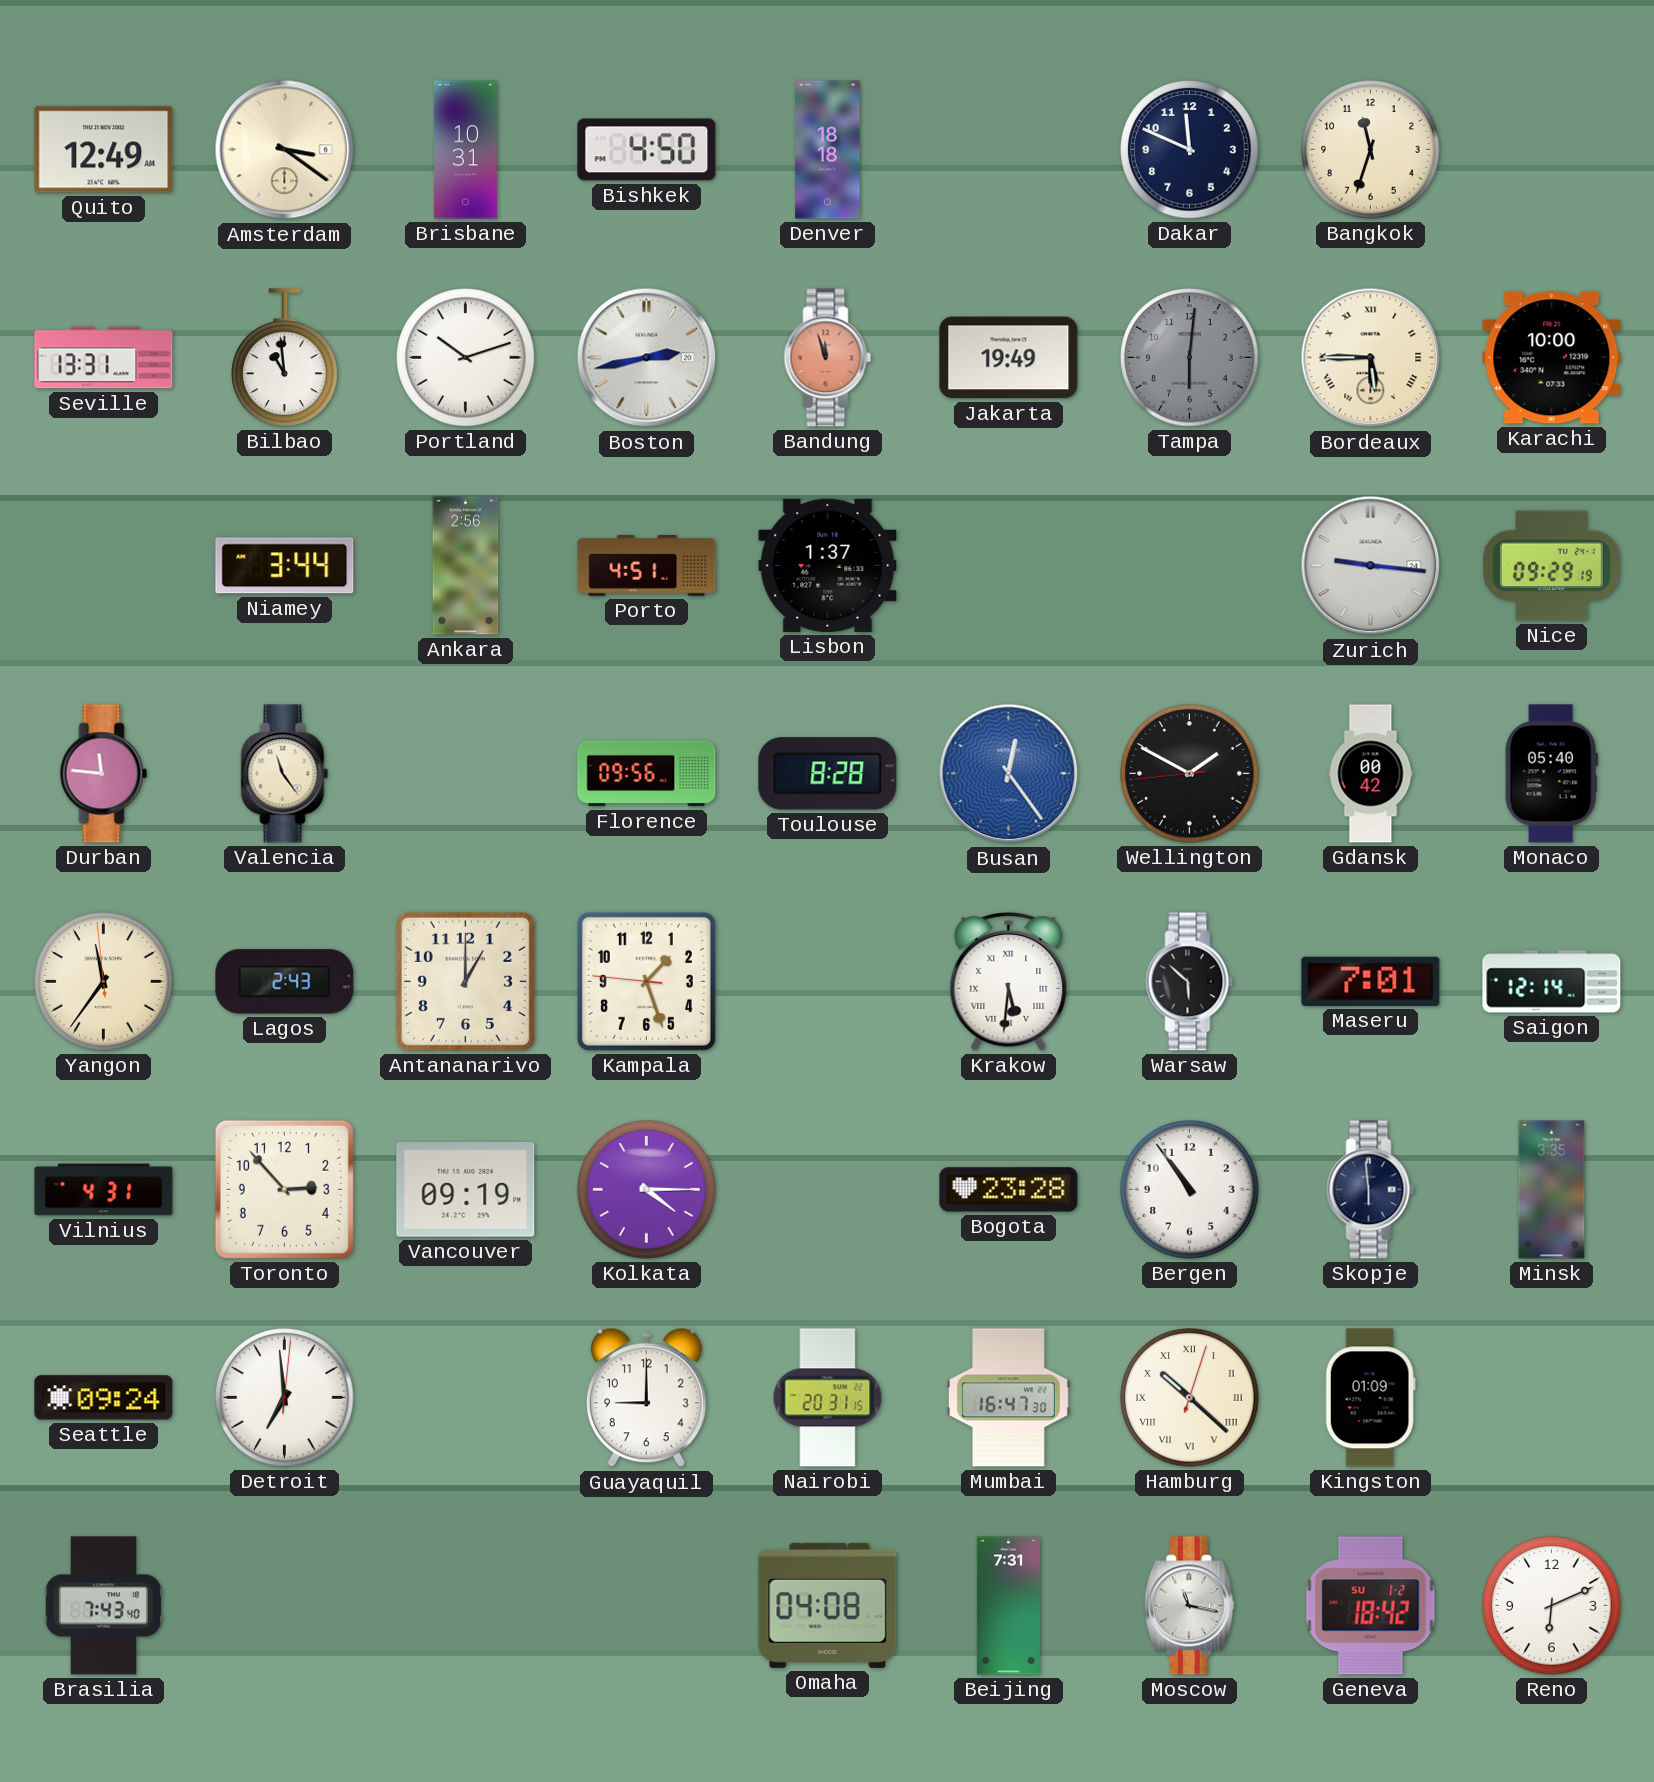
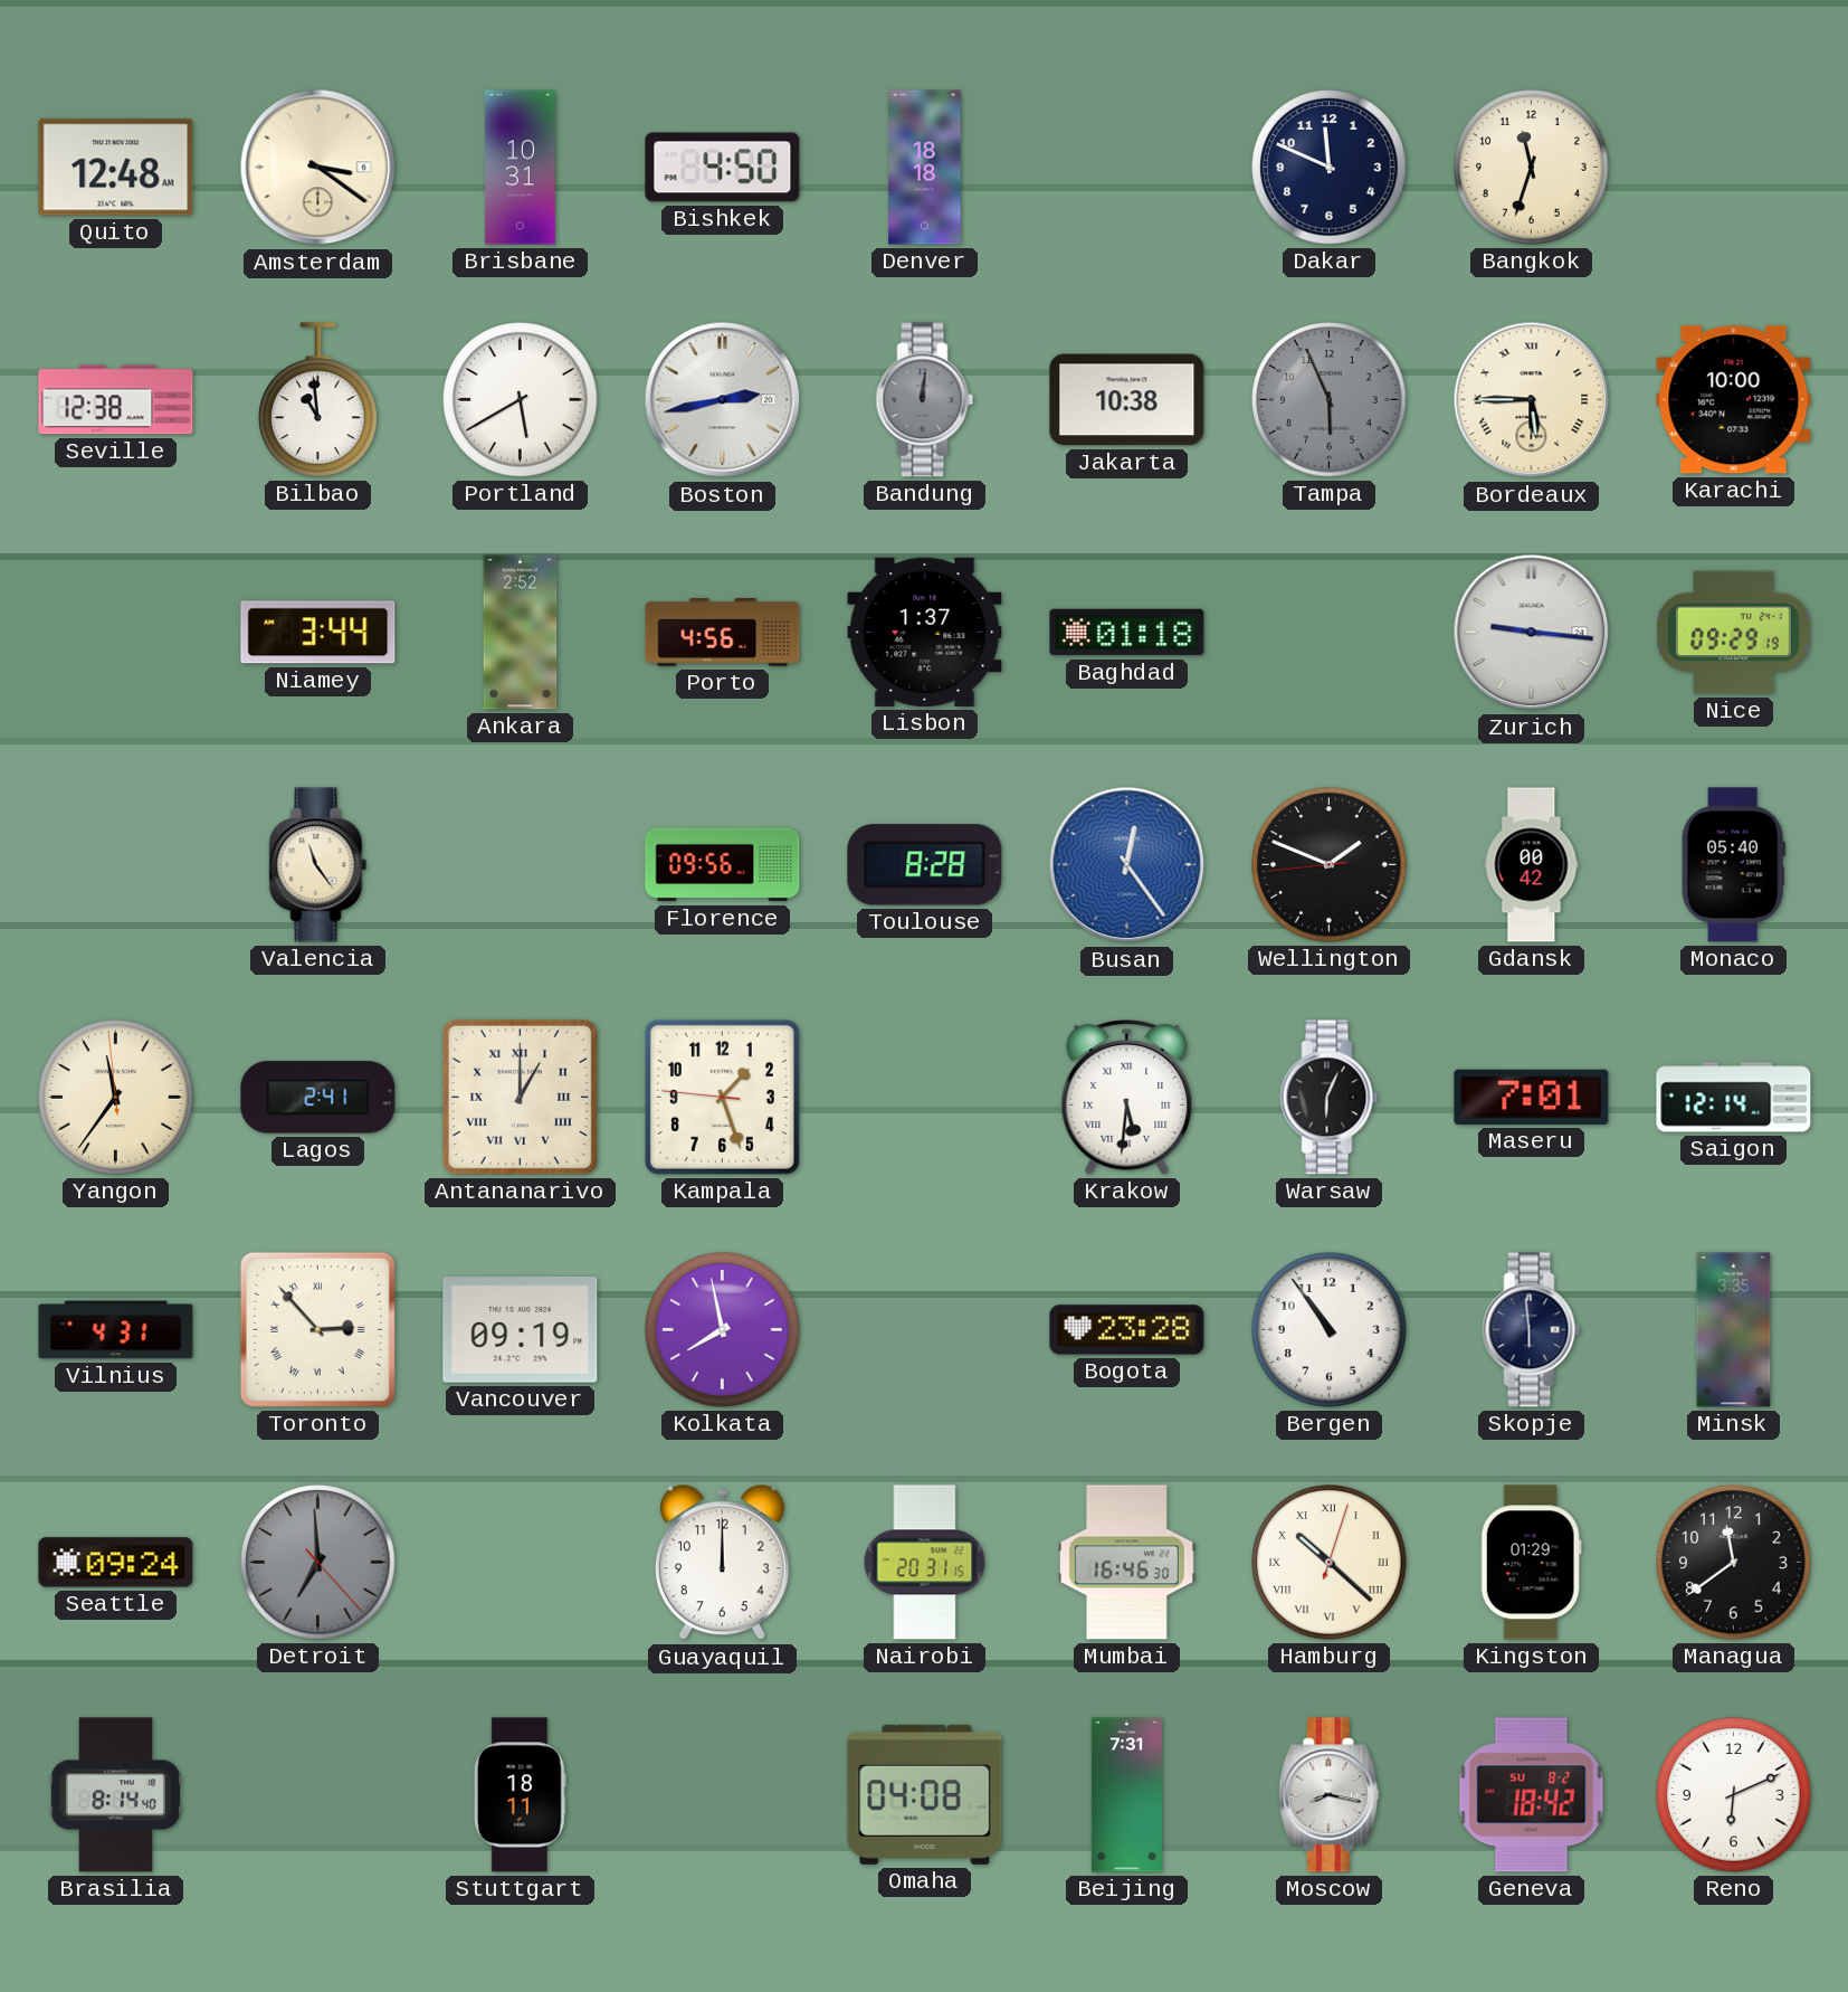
Quito: 12:49 -> 12:48 (116, 168)
Seville: 13:31 -> 12:38 (116, 400)
Portland: 10:12 -> 5:40 (521, 400)
Bandung: 11:57 -> 12:01 (925, 400)
Bandung dial: salmon -> grey (925, 400)
Jakarta: 19:49 -> 10:38 (1127, 400)
Tampa: 6:01 -> 5:56 (1330, 400)
Ankara: 2:56 -> 2:52 (521, 633)
Porto: 4:51 -> 4:56 (723, 633)
Baghdad: none -> 01:18 (1127, 633)
Durban: 11:46 -> none (104, 774)
Wellington: 1:49 -> 1:48 (1330, 865)
Lagos: 2:43 -> 2:41 (318, 1098)
Antananarivo numerals: Arabic -> Roman (520, 1097)
Warsaw: 5:52 -> 6:04 (1330, 1098)
Toronto numerals: Arabic -> Roman (317, 1329)
Kolkata: 4:15 -> 7:58 (723, 1330)
Detroit: 6:59:01 -> 6:59:23 (318, 1563)
Detroit dial: white -> grey (318, 1563)
Guayaquil: 9:00 -> 12:00 (722, 1563)
Mumbai: 16:47 -> 16:46 (1126, 1563)
Kingston: 01:09 -> 01:29 (1531, 1563)
Managua: none -> 11:39 (1734, 1563)
Brasilia: 7:43 -> 8:14 (115, 1795)
Stuttgart: none -> 18:11 (520, 1795)
Moscow: 11:17 -> 8:17 (1328, 1795)
Geneva date: SU 1-2 -> SU 8-2 (1532, 1795)
